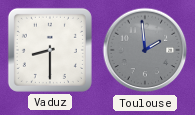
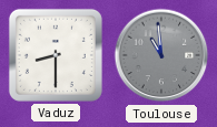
Toulouse: 1:59 -> 10:59 (161, 55)
